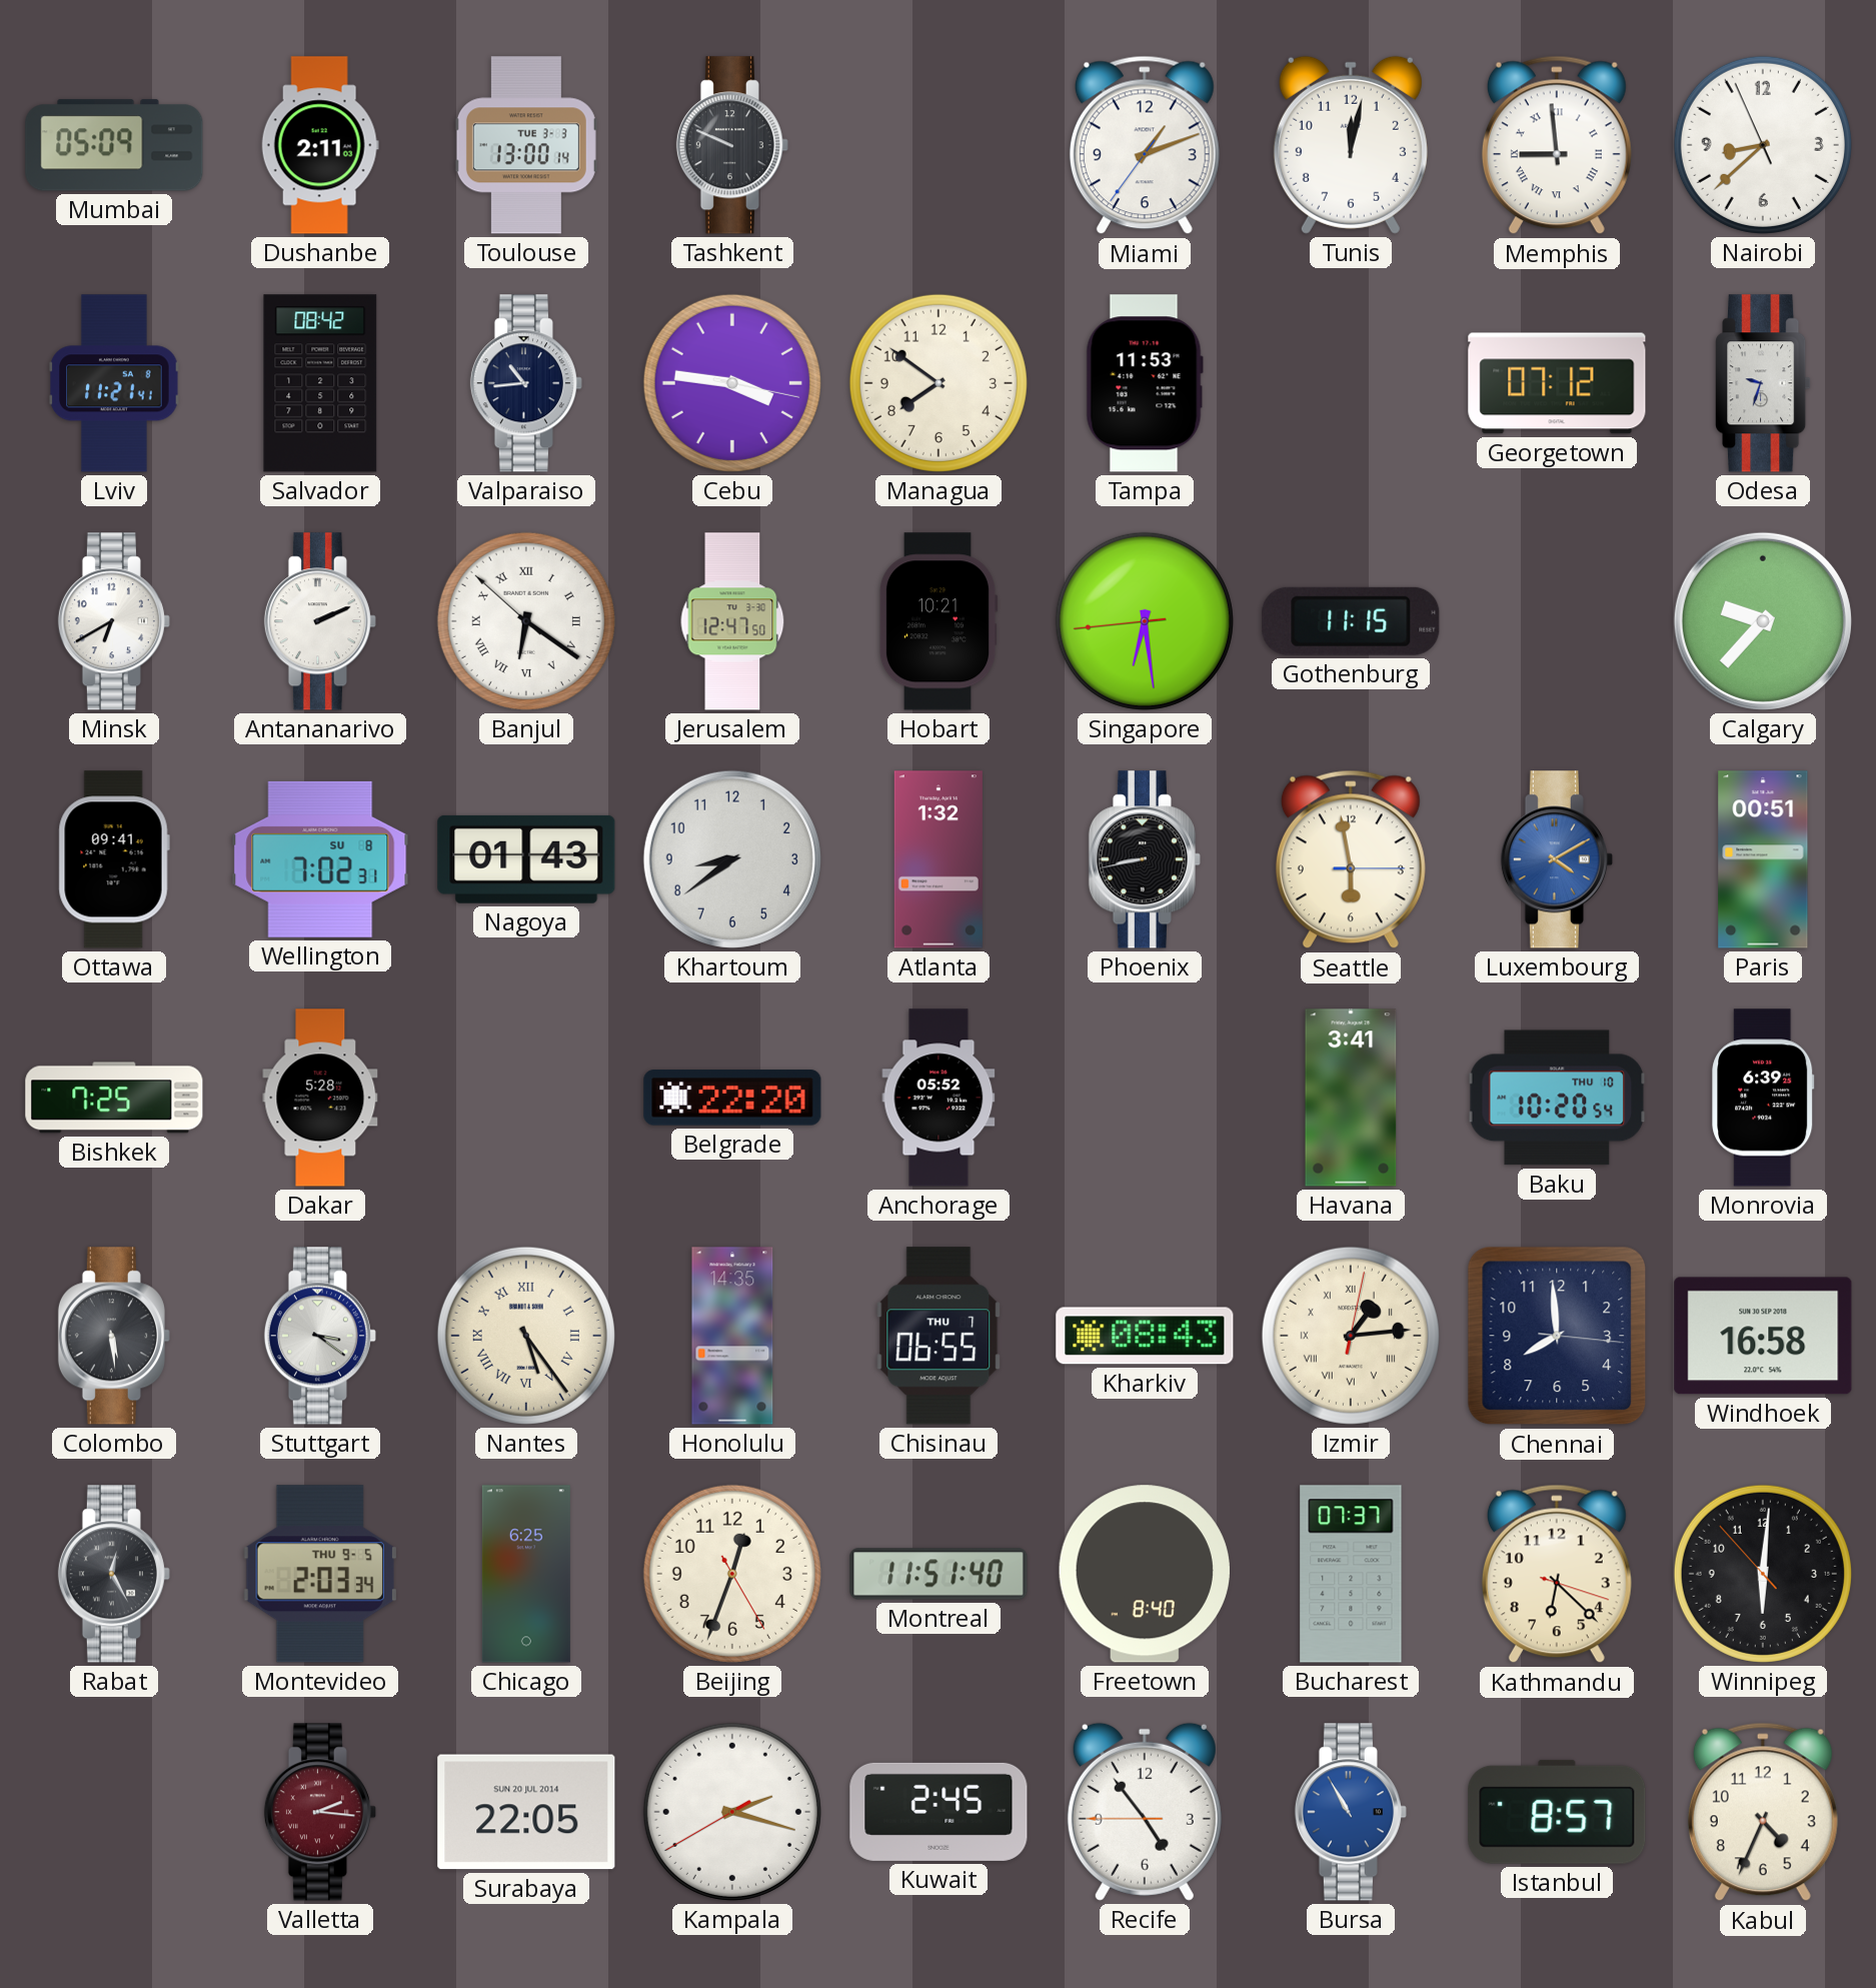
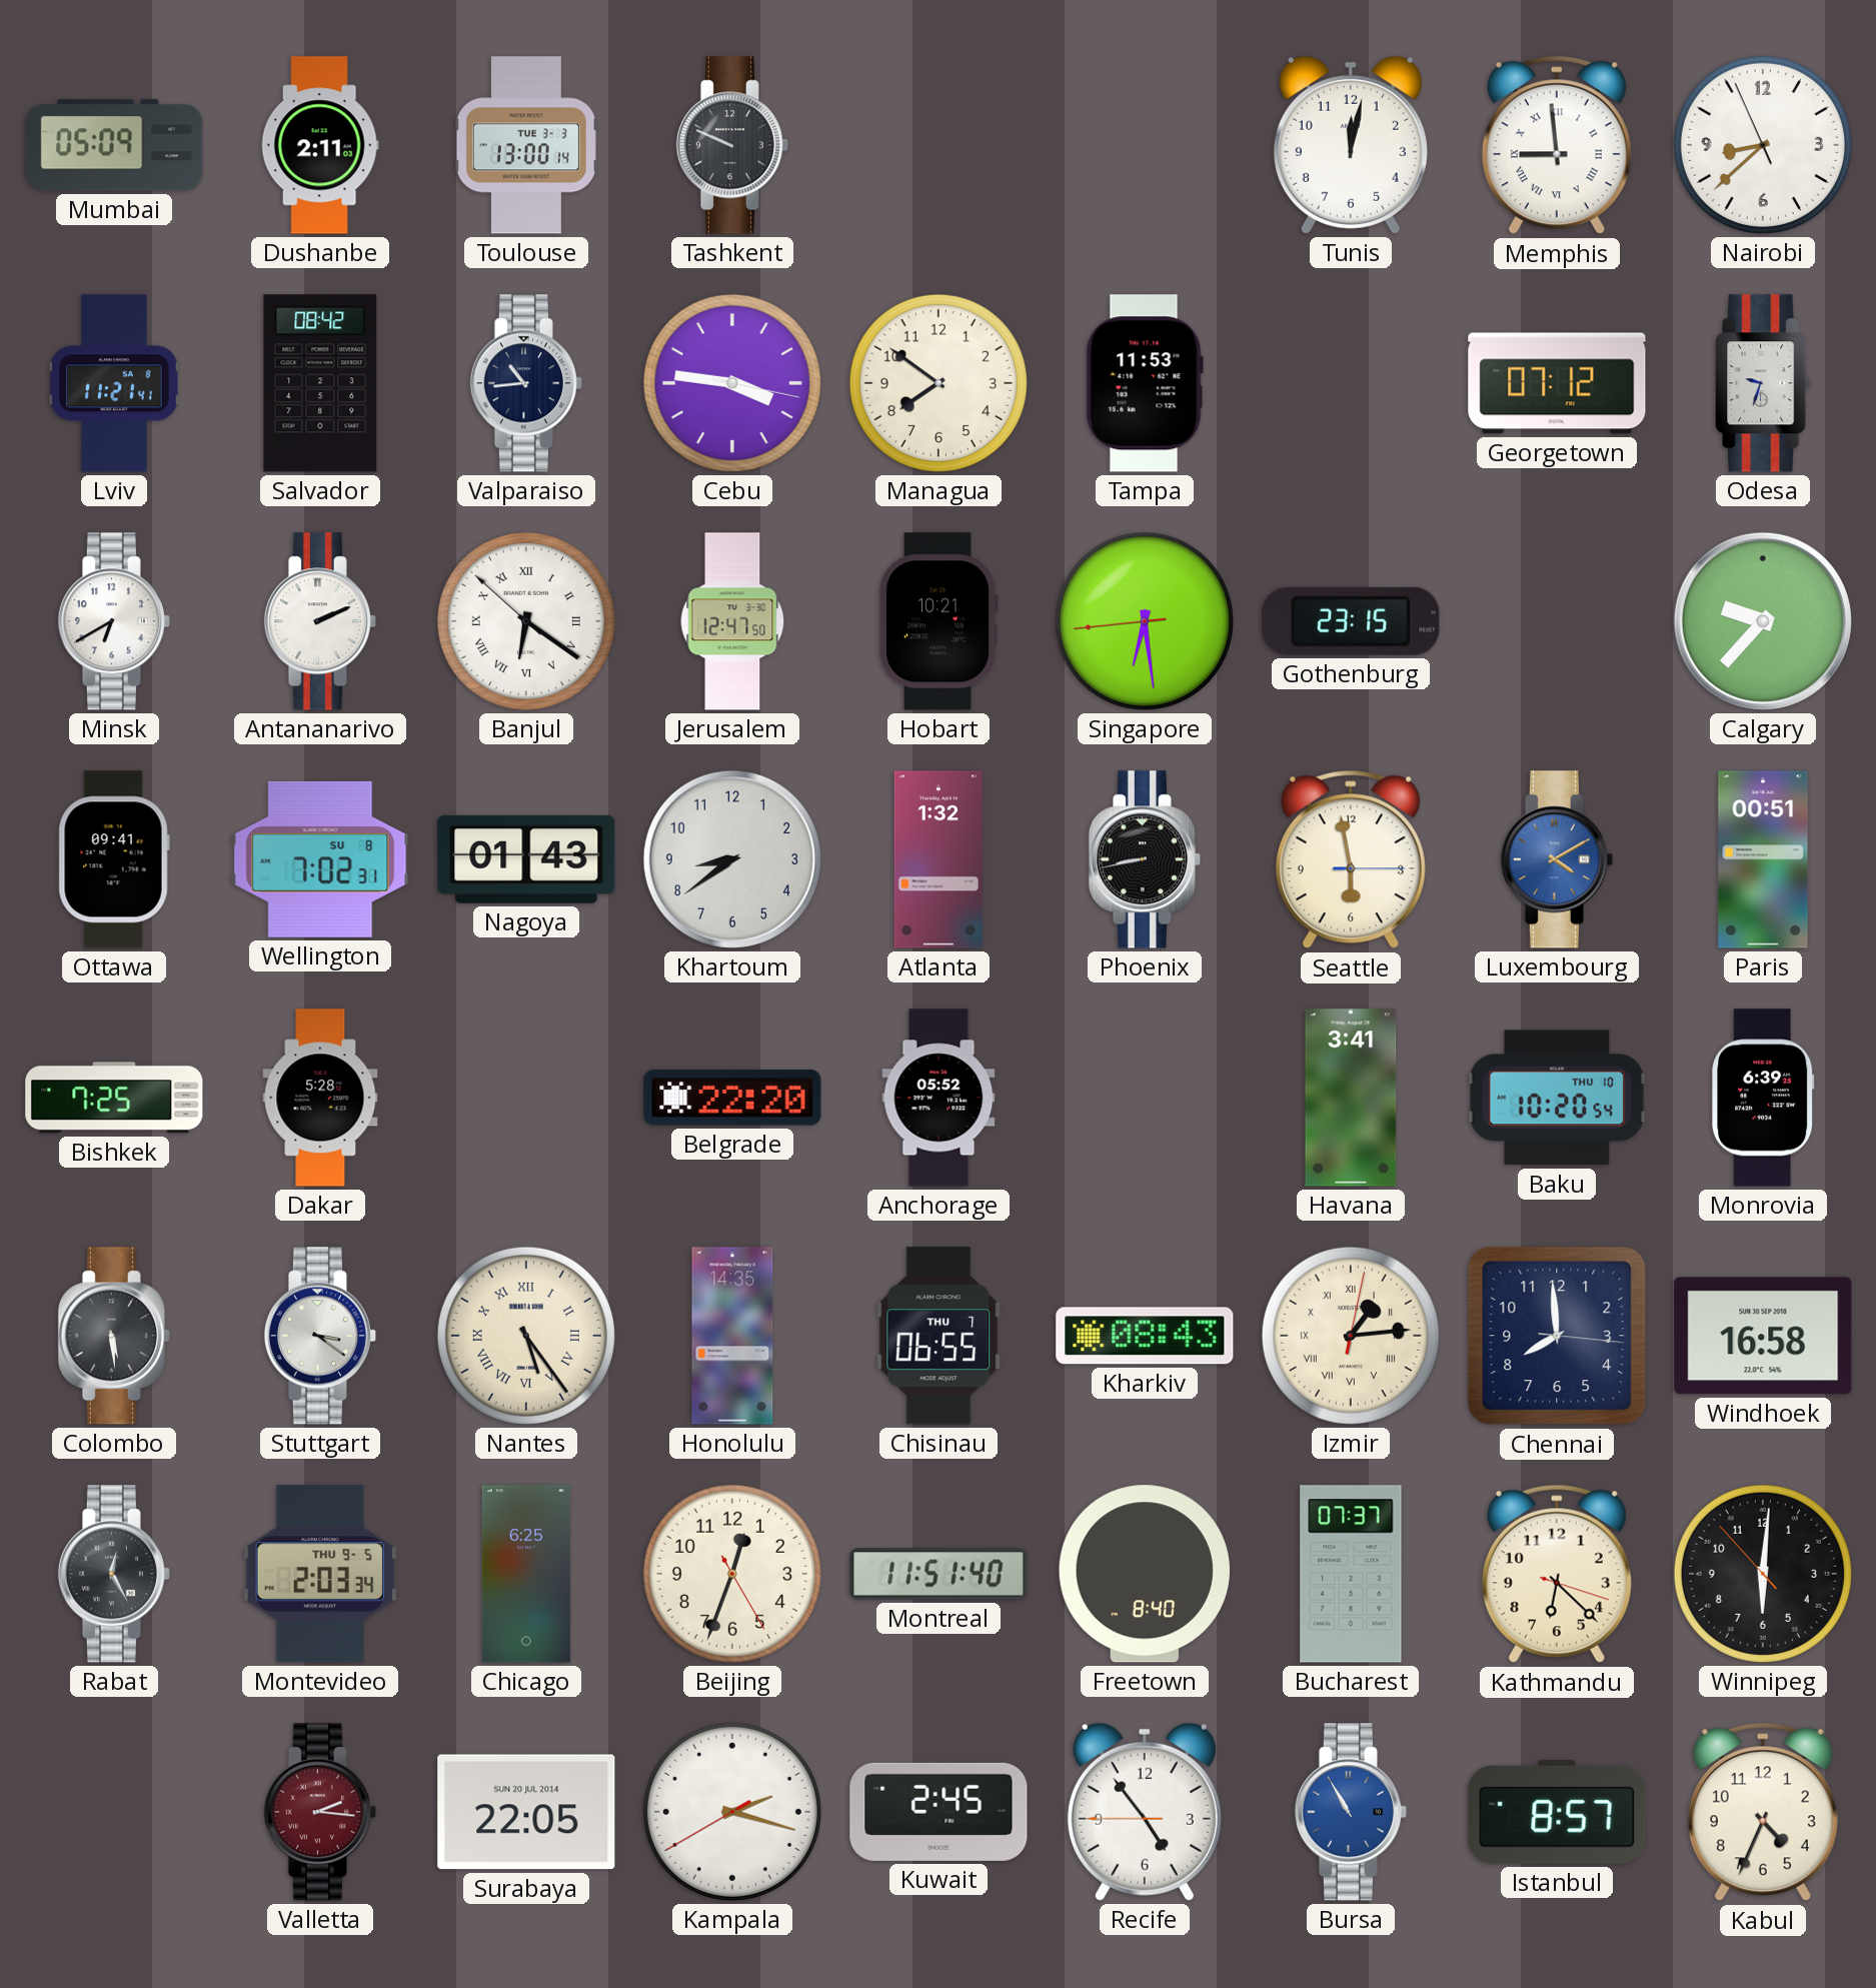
Miami: 1:11 -> none (1145, 145)
Gothenburg: 11:15 -> 23:15 (1351, 621)
